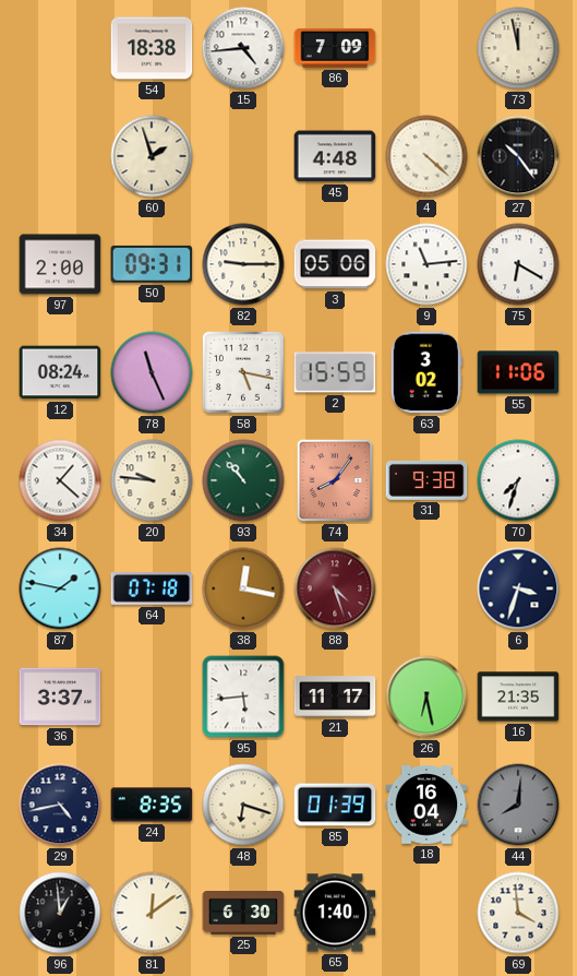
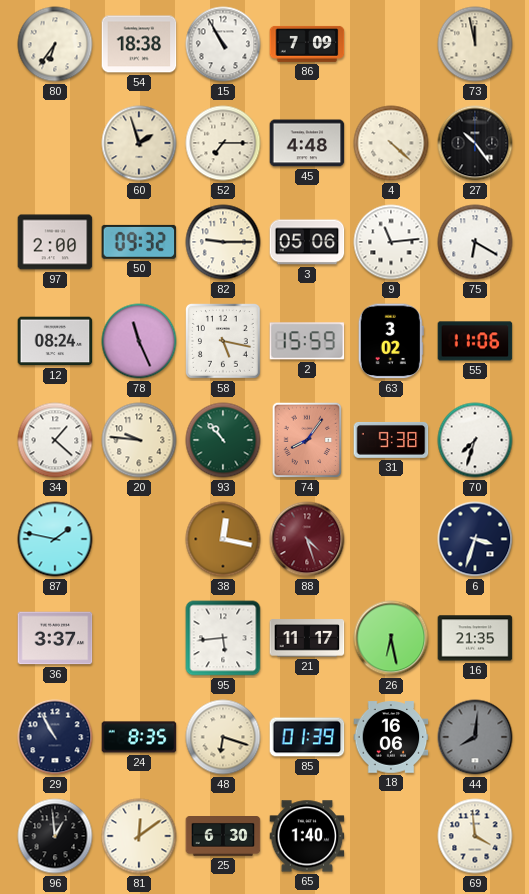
80: none -> 6:36 (55, 44)
15: 4:44 -> 10:55 (223, 44)
52: none -> 7:15 (223, 143)
50: 09:31 -> 09:32 (139, 242)
64: 07:18 -> none (152, 590)
29: 4:43 -> 10:55 (55, 737)
18: 16:04 -> 16:06 (391, 737)
